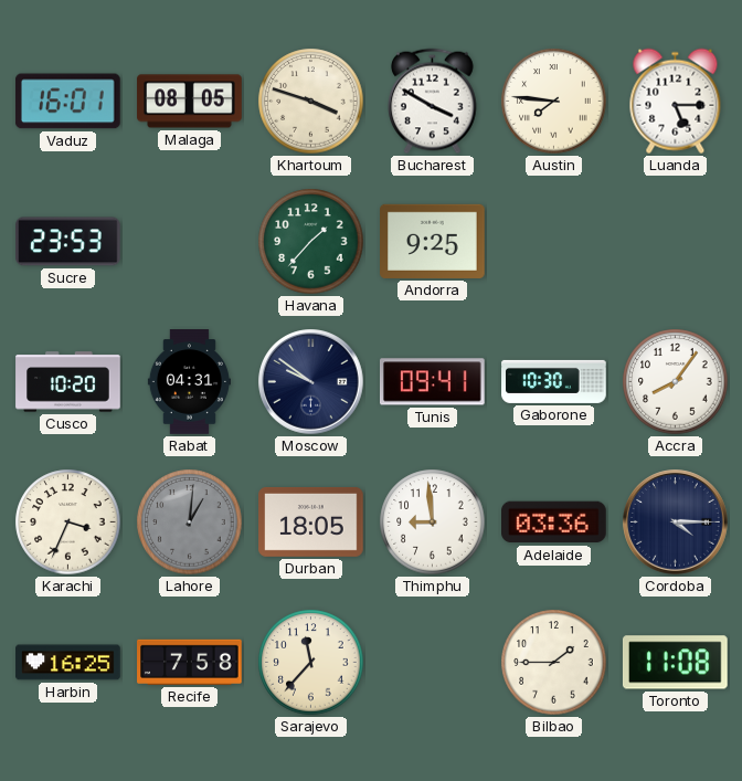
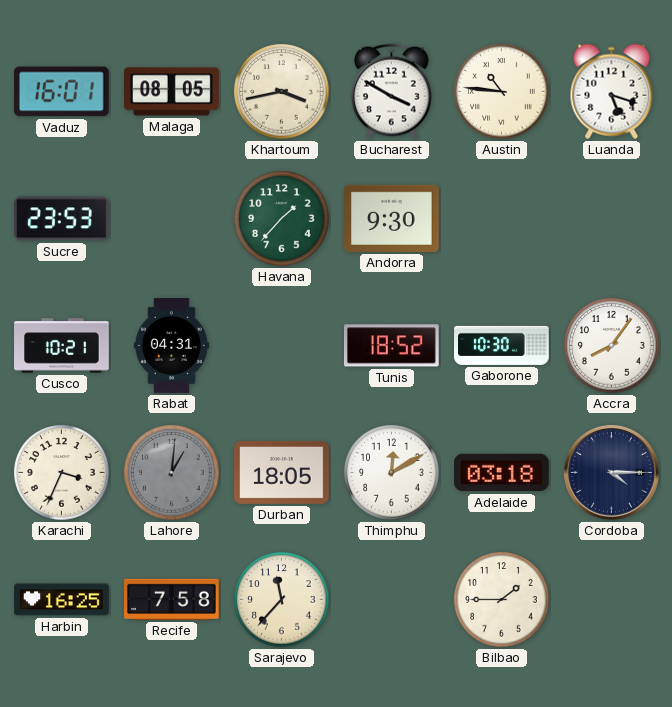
Khartoum: 3:48 -> 3:43 (282, 92)
Austin: 7:46 -> 10:46 (502, 92)
Luanda: 5:15 -> 5:18 (612, 92)
Andorra: 9:25 -> 9:30 (392, 218)
Cusco: 10:20 -> 10:21 (62, 346)
Moscow: 9:51 -> none (311, 382)
Tunis: 09:41 -> 18:52 (392, 346)
Thimphu: 8:59 -> 12:10 (392, 473)
Adelaide: 03:36 -> 03:18 (502, 473)
Toronto: 11:08 -> none (675, 663)
